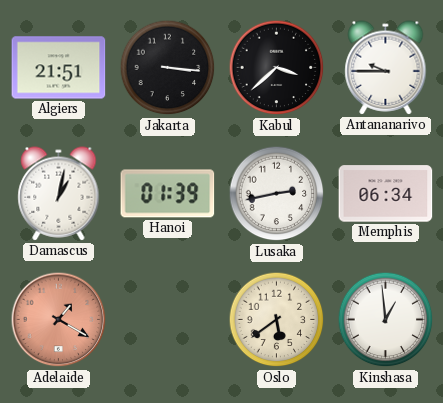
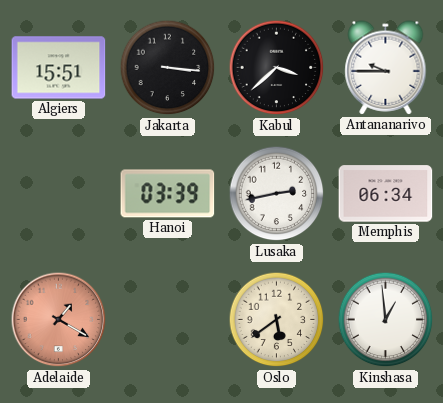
Algiers: 21:51 -> 15:51 (59, 68)
Damascus: 1:02 -> none (59, 194)
Hanoi: 01:39 -> 03:39 (168, 194)
